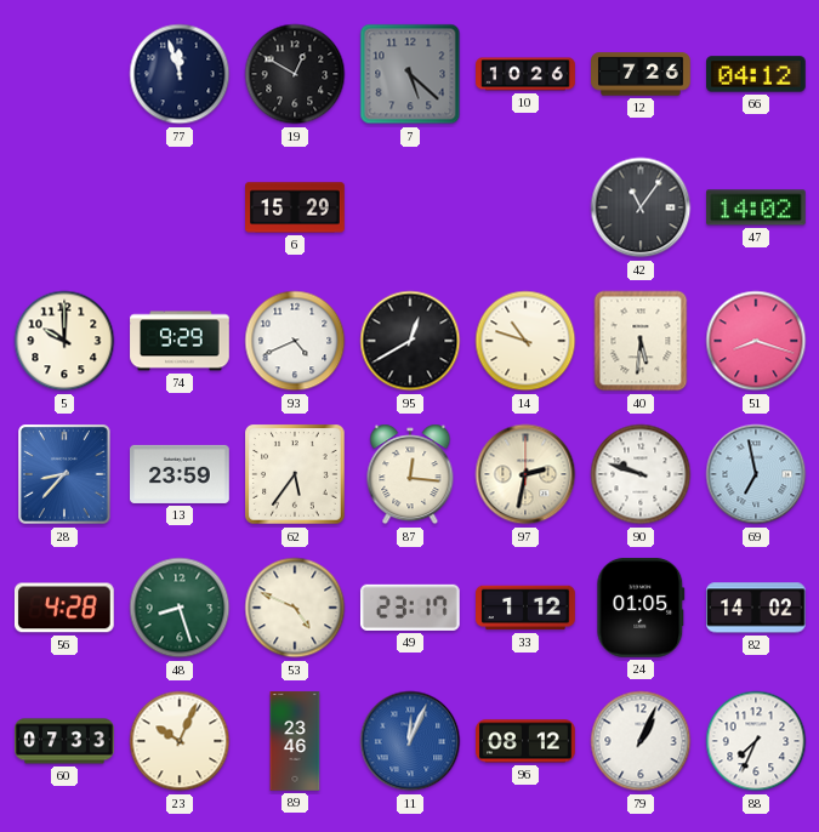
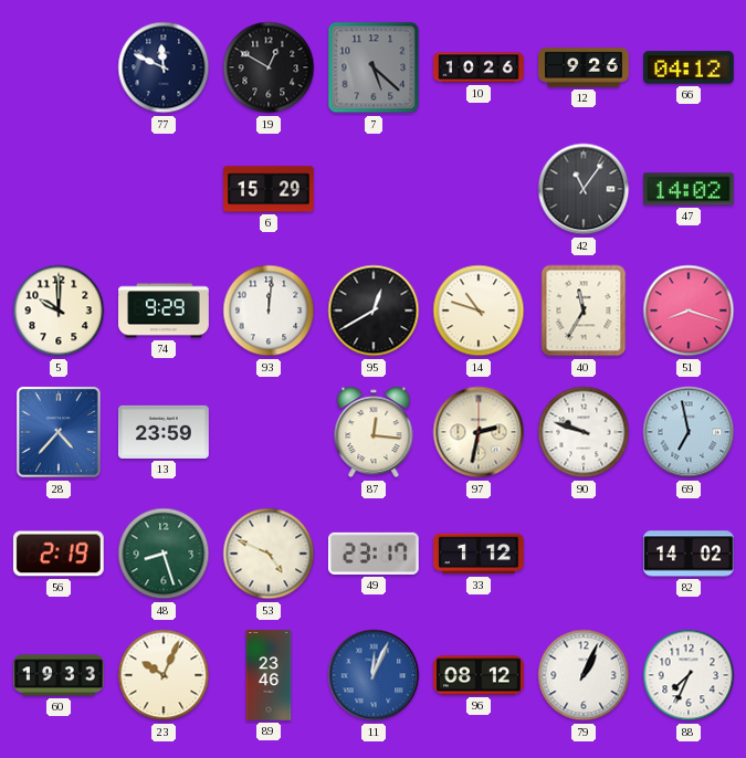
77: 11:57 -> 11:49 (164, 67)
12: 7:26 -> 9:26 (584, 67)
93: 4:41 -> 12:01 (269, 310)
40: 5:31 -> 11:35 (584, 310)
28: 8:37 -> 4:37 (59, 432)
62: 5:36 -> none (295, 474)
56: 4:28 -> 2:19 (59, 554)
24: 01:05 -> none (641, 608)
60: 07:33 -> 19:33 (59, 675)
